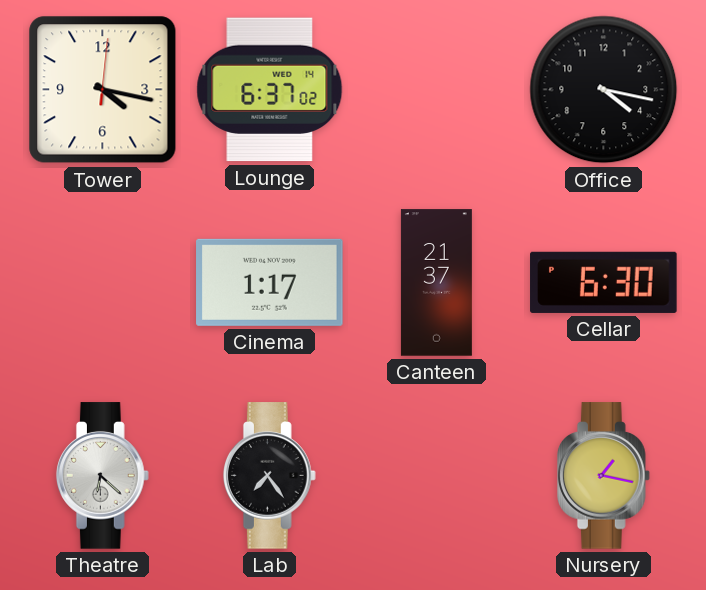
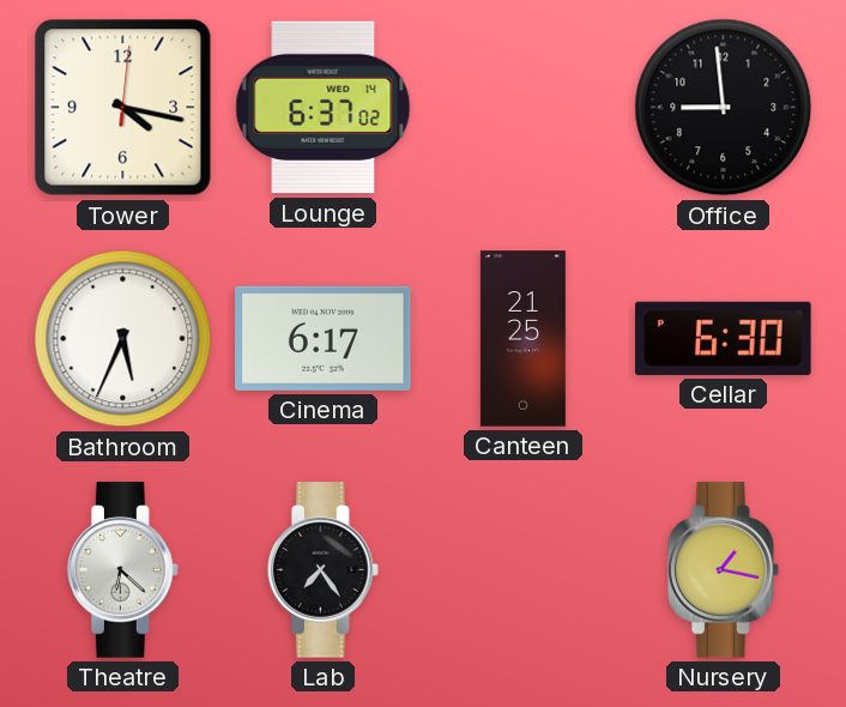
Office: 4:17 -> 8:59 (724, 108)
Bathroom: none -> 5:34 (123, 339)
Cinema: 1:17 -> 6:17 (324, 338)
Canteen: 21:37 -> 21:25 (522, 339)
